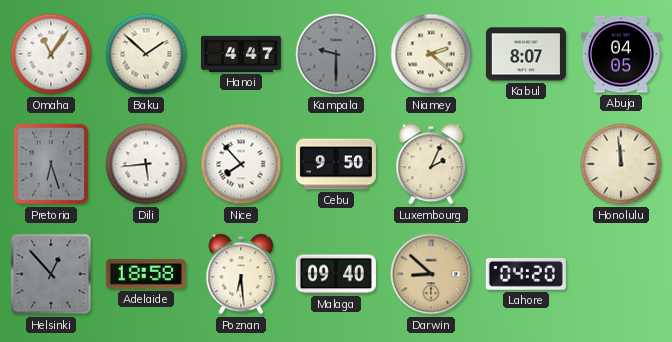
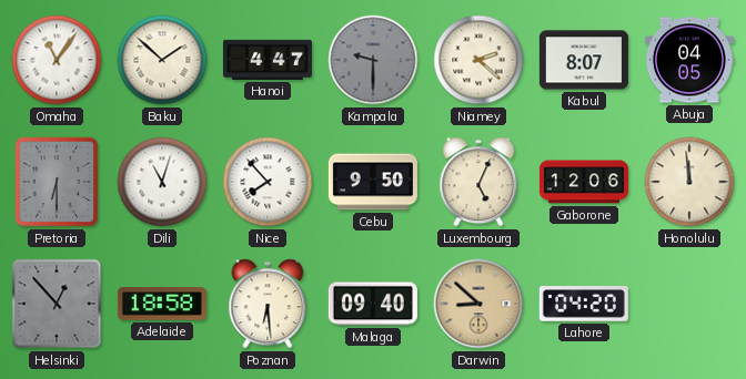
Pretoria: 6:27 -> 6:30 (57, 182)
Dili: 5:44 -> 11:03 (162, 182)
Luxembourg: 2:04 -> 5:04 (478, 182)
Gaborone: none -> 12:06 (584, 182)
